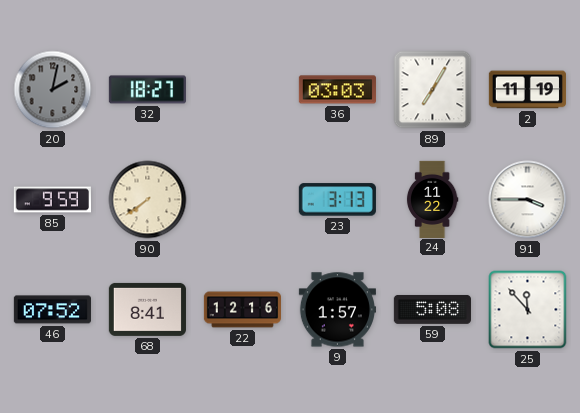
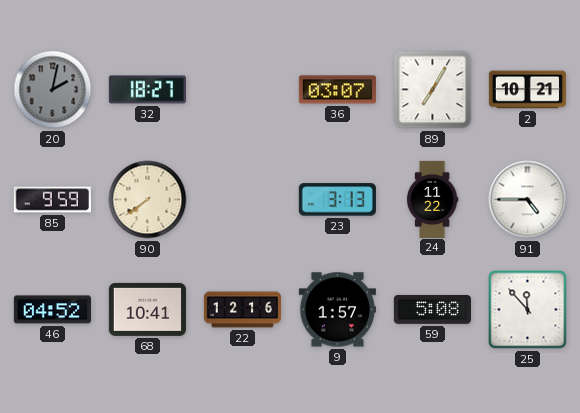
36: 03:03 -> 03:07 (337, 90)
2: 11:19 -> 10:21 (527, 90)
91: 3:45 -> 4:45 (528, 200)
46: 07:52 -> 04:52 (52, 310)
68: 8:41 -> 10:41 (147, 309)
